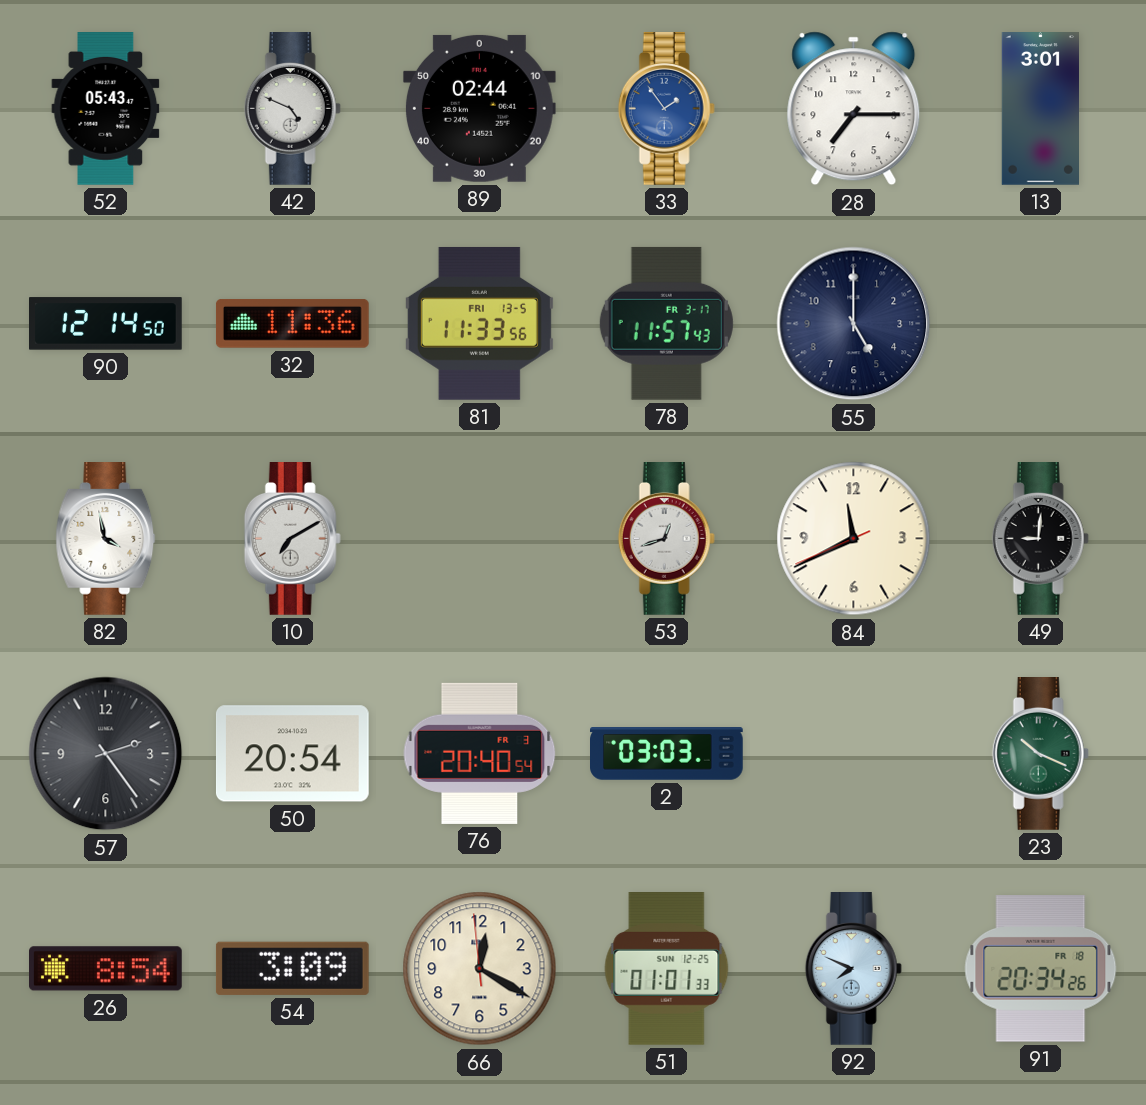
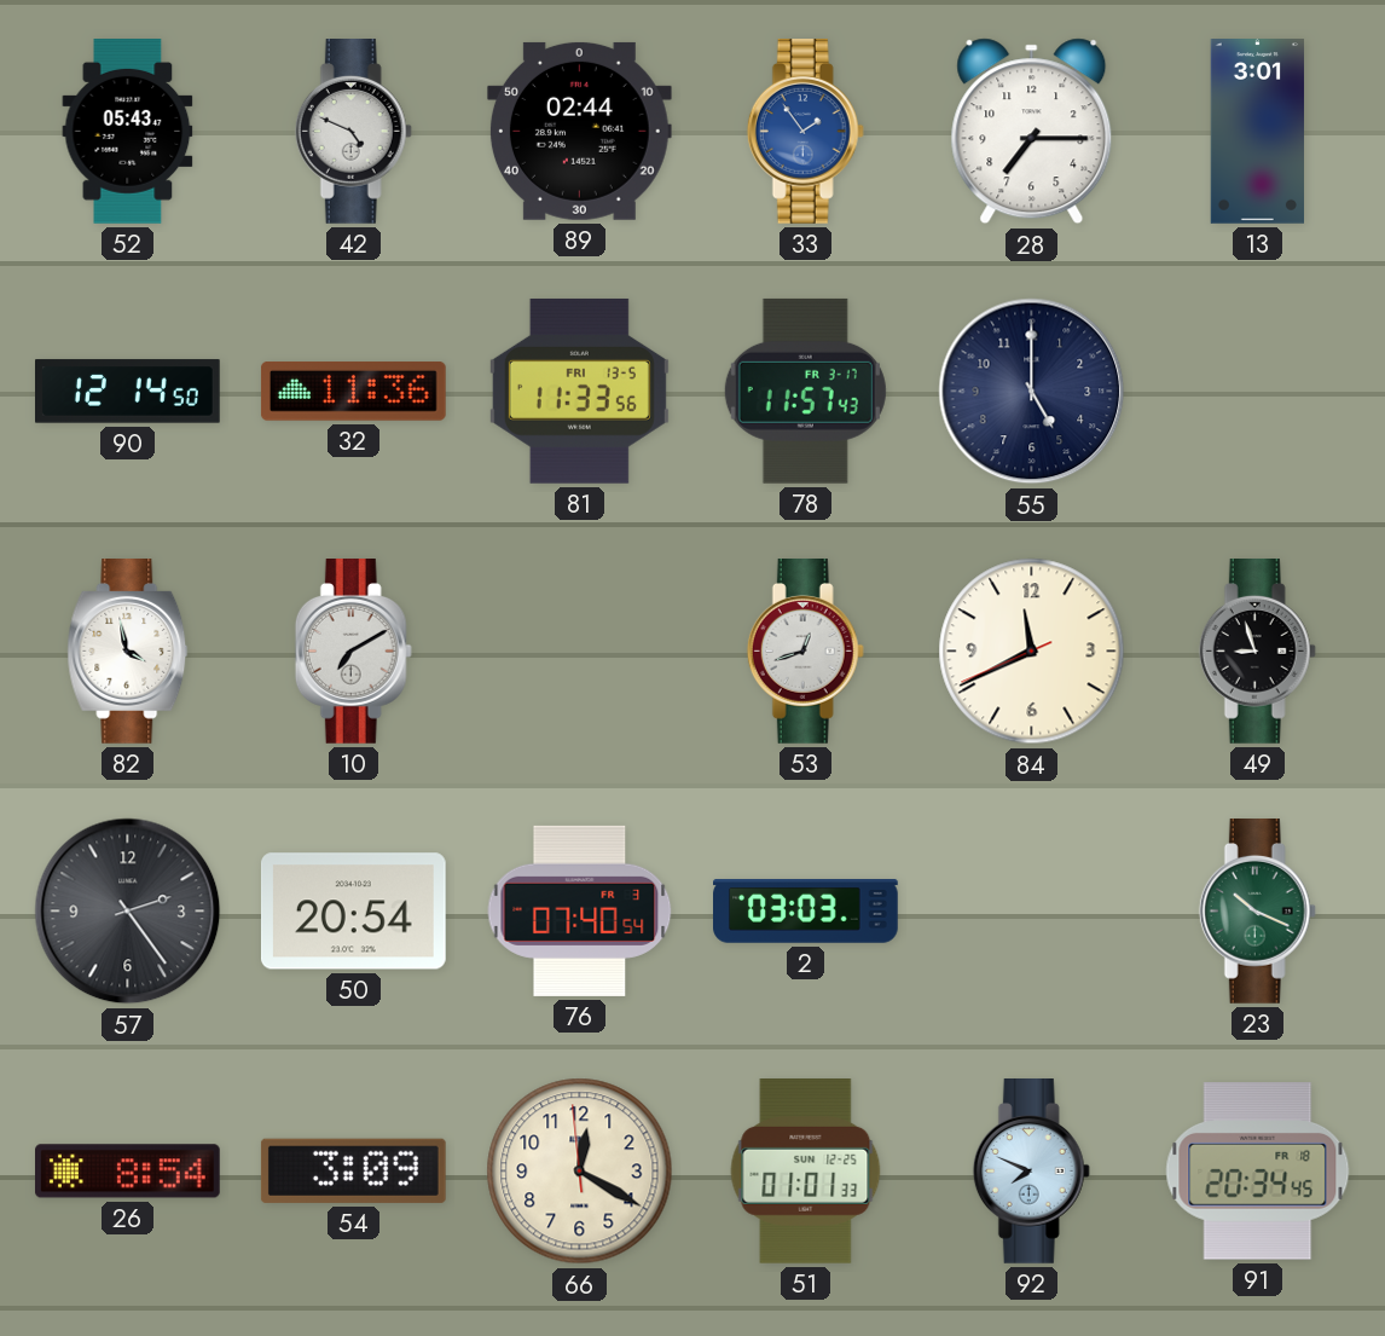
49: 9:01 -> 8:57 (1257, 652)
76: 20:40 -> 07:40 (580, 910)
91: 20:34:26 -> 20:34:45 (1258, 1172)
